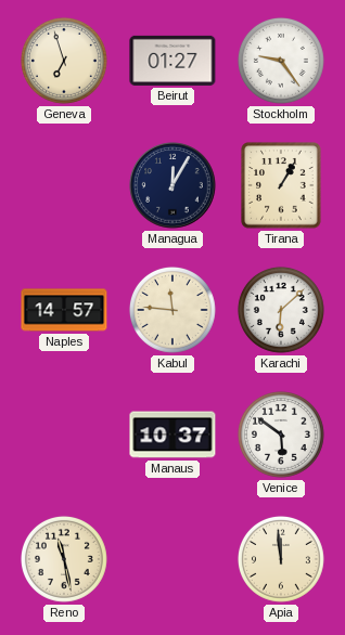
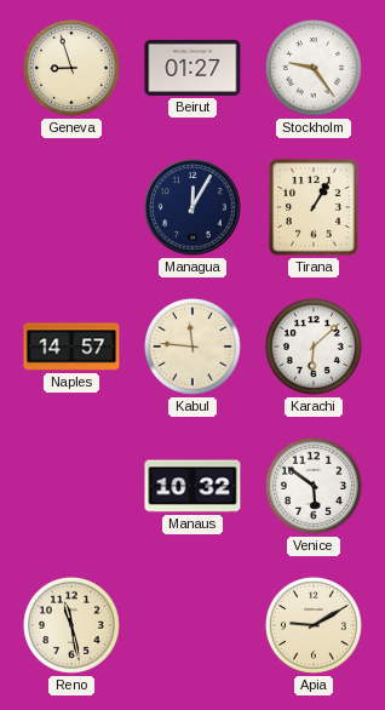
Geneva: 6:57 -> 8:57 (71, 68)
Manaus: 10:37 -> 10:32 (192, 486)
Apia: 11:59 -> 9:10 (314, 625)
